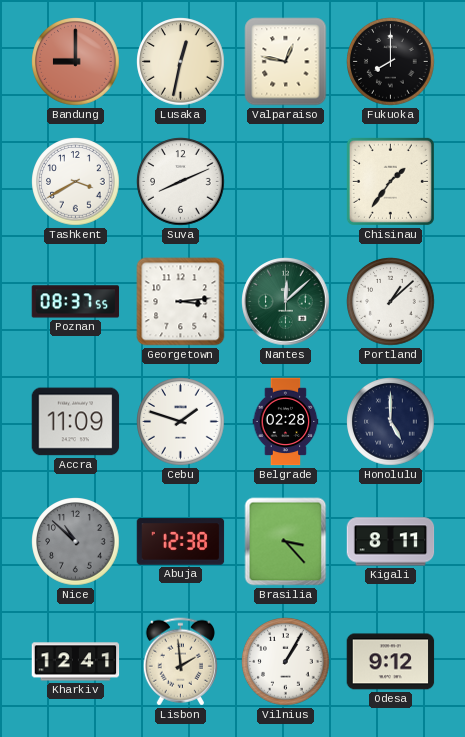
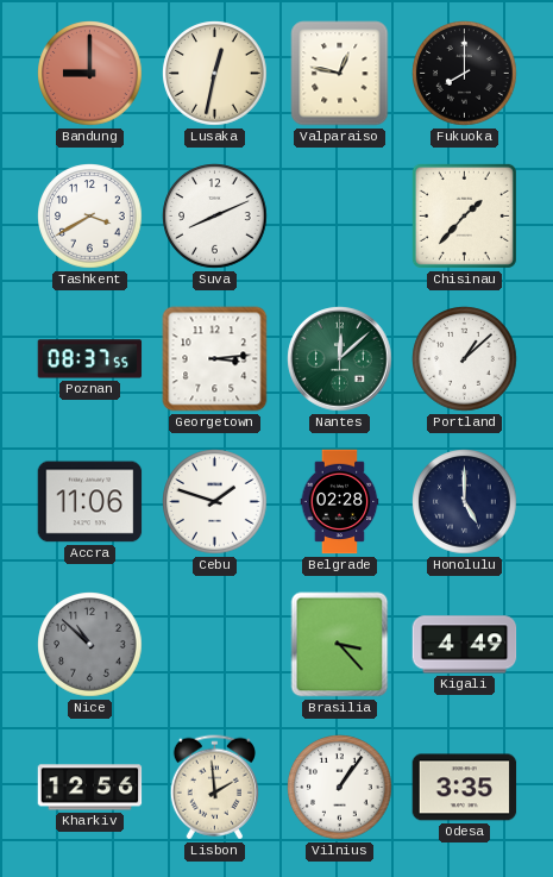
Chisinau: 1:36 -> 1:37 (464, 215)
Accra: 11:09 -> 11:06 (90, 502)
Abuja: 12:38 -> none (181, 542)
Kigali: 8:11 -> 4:49 (465, 645)
Kharkiv: 12:41 -> 12:56 (90, 788)
Vilnius: 1:05 -> 1:06 (340, 788)
Odesa: 9:12 -> 3:35 (465, 788)
